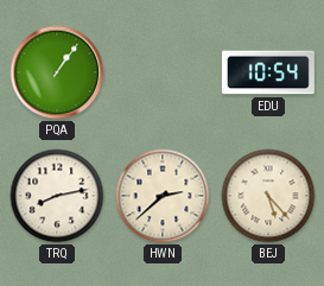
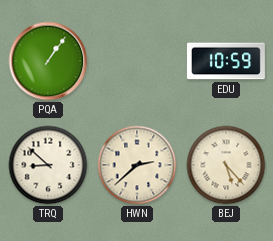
EDU: 10:54 -> 10:59 (226, 61)
TRQ: 8:13 -> 8:52 (48, 165)
